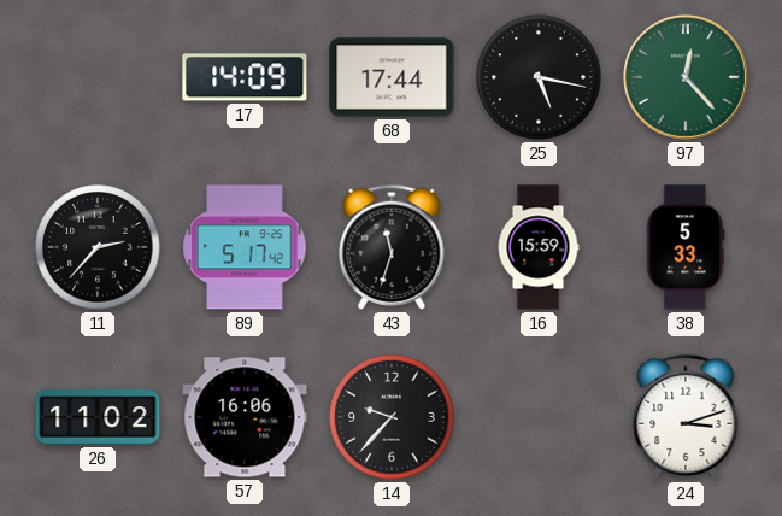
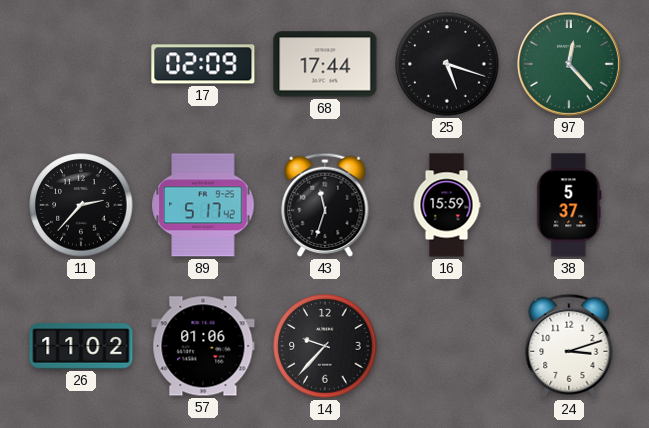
17: 14:09 -> 02:09 (203, 64)
25: 5:17 -> 5:18 (447, 64)
38: 5:33 -> 5:37 (569, 205)
57: 16:06 -> 01:06 (203, 346)
